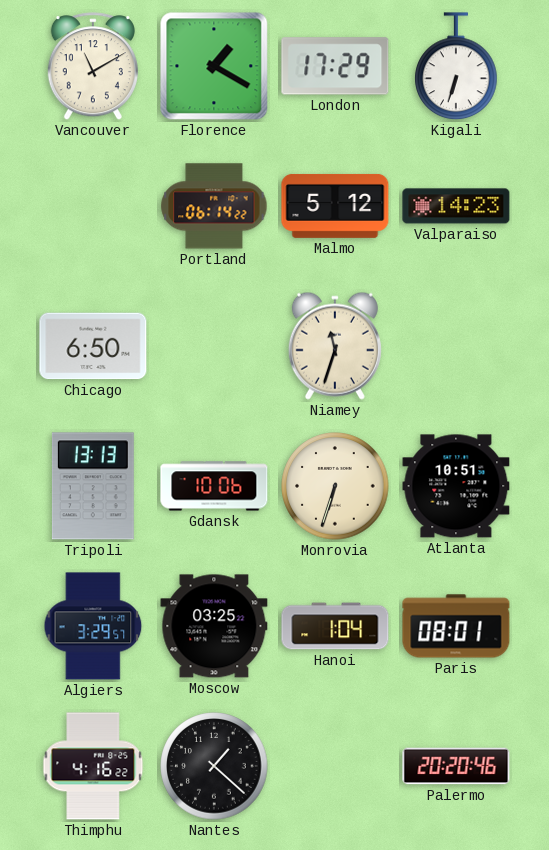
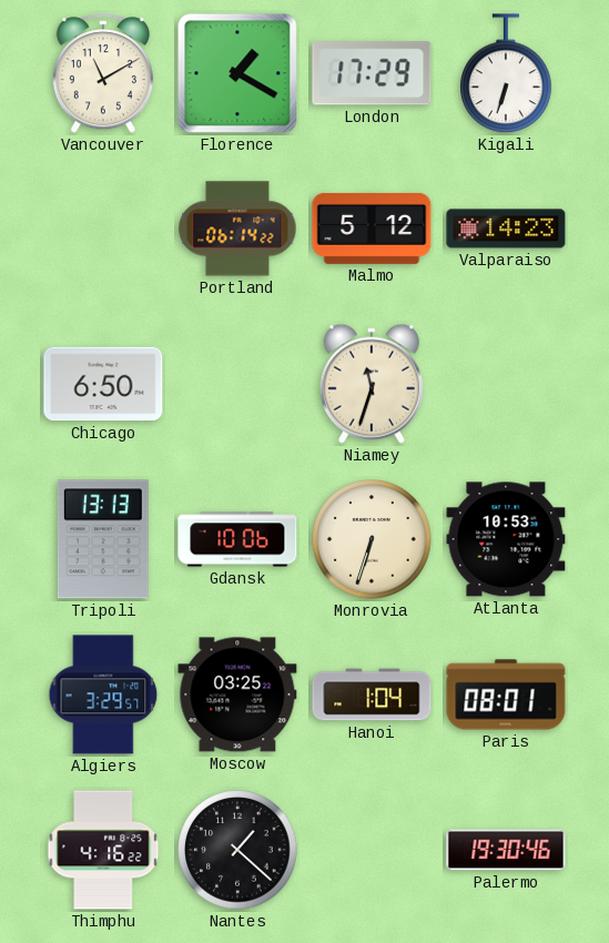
Atlanta: 10:51 -> 10:53 (506, 539)
Palermo: 20:20 -> 19:30 (506, 850)
